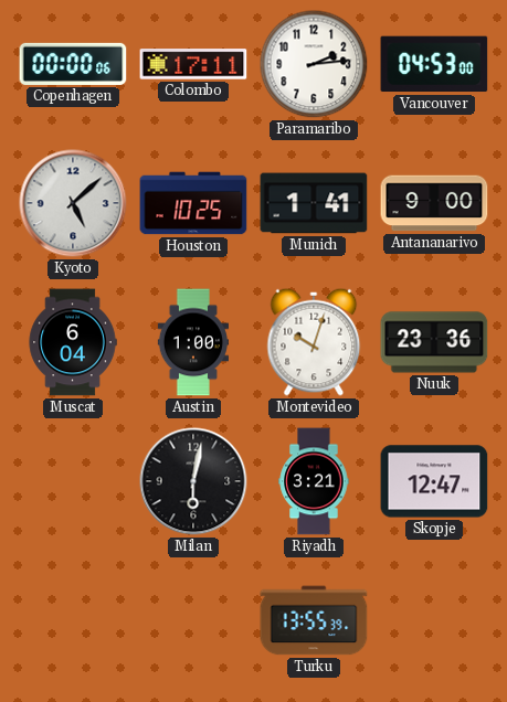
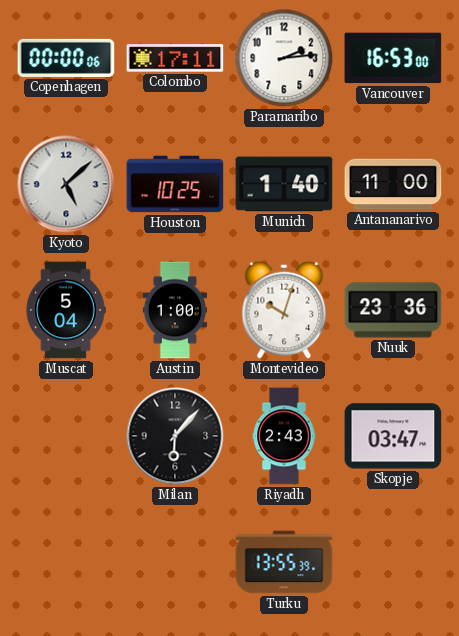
Vancouver: 04:53 -> 16:53 (393, 58)
Munich: 1:41 -> 1:40 (284, 184)
Antananarivo: 9:00 -> 11:00 (393, 184)
Muscat: 6:04 -> 5:04 (66, 310)
Milan: 6:02 -> 6:07 (175, 436)
Riyadh: 3:21 -> 2:43 (284, 436)
Skopje: 12:47 -> 03:47 (393, 436)
